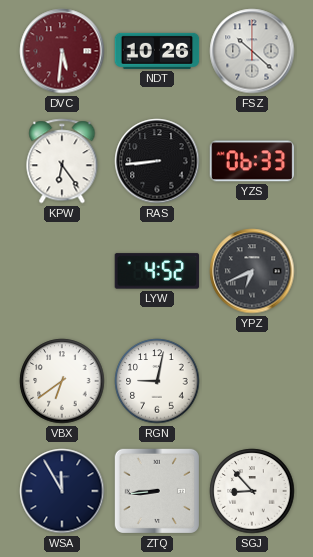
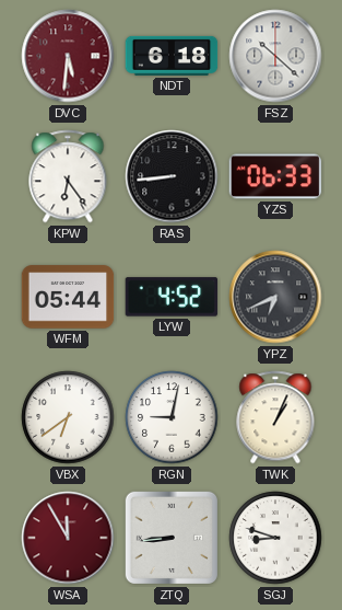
NDT: 10:26 -> 6:18 (172, 56)
WFM: none -> 05:44 (68, 297)
TWK: none -> 1:04 (275, 417)
WSA dial: navy -> burgundy (68, 538)
SGJ: 8:53 -> 8:48 (275, 538)
